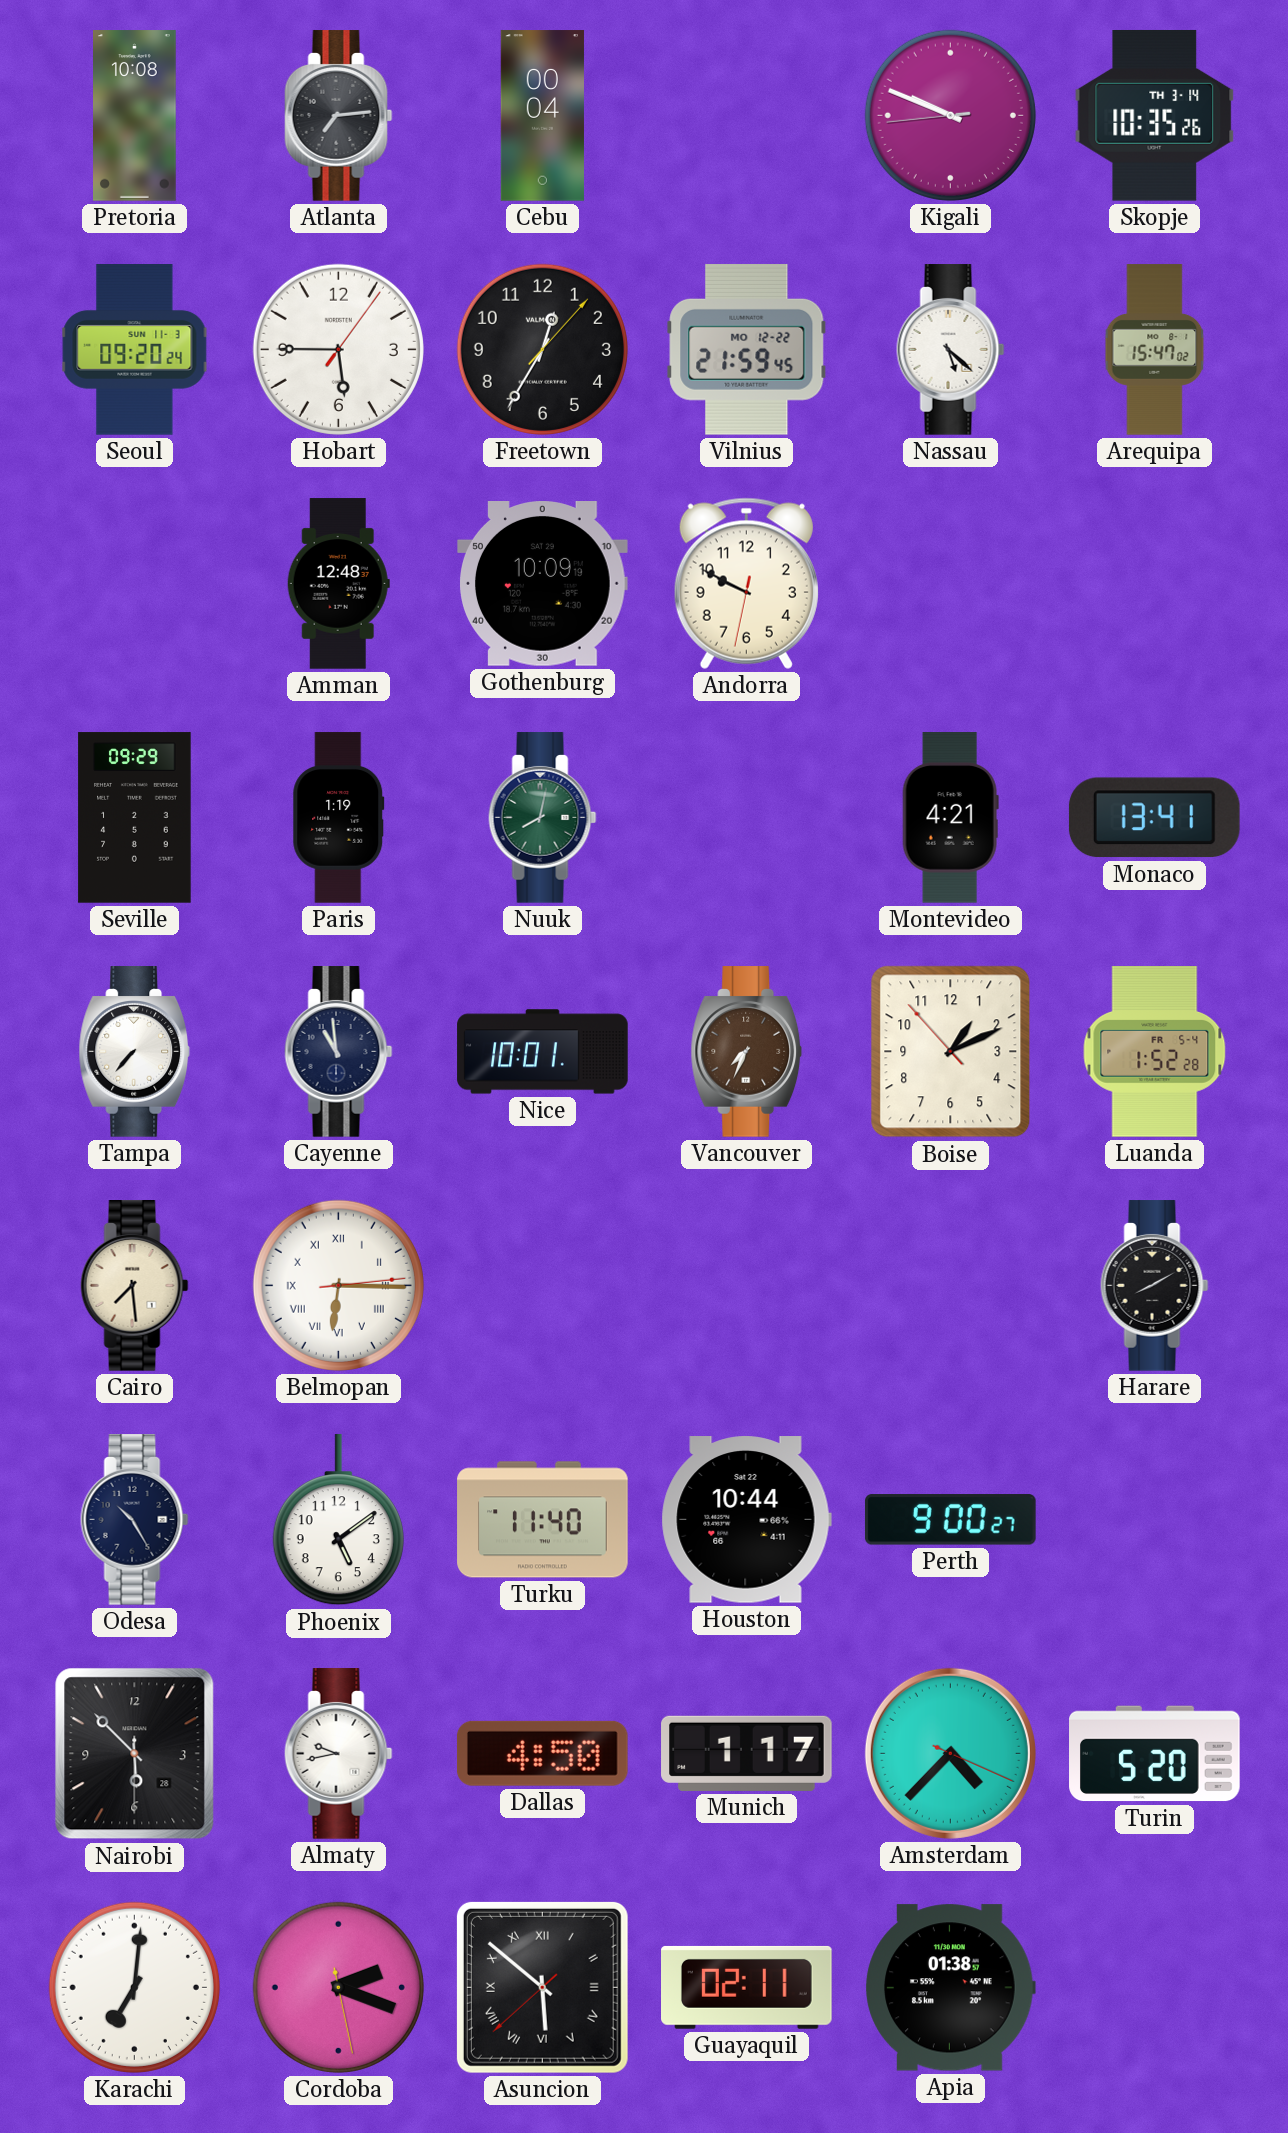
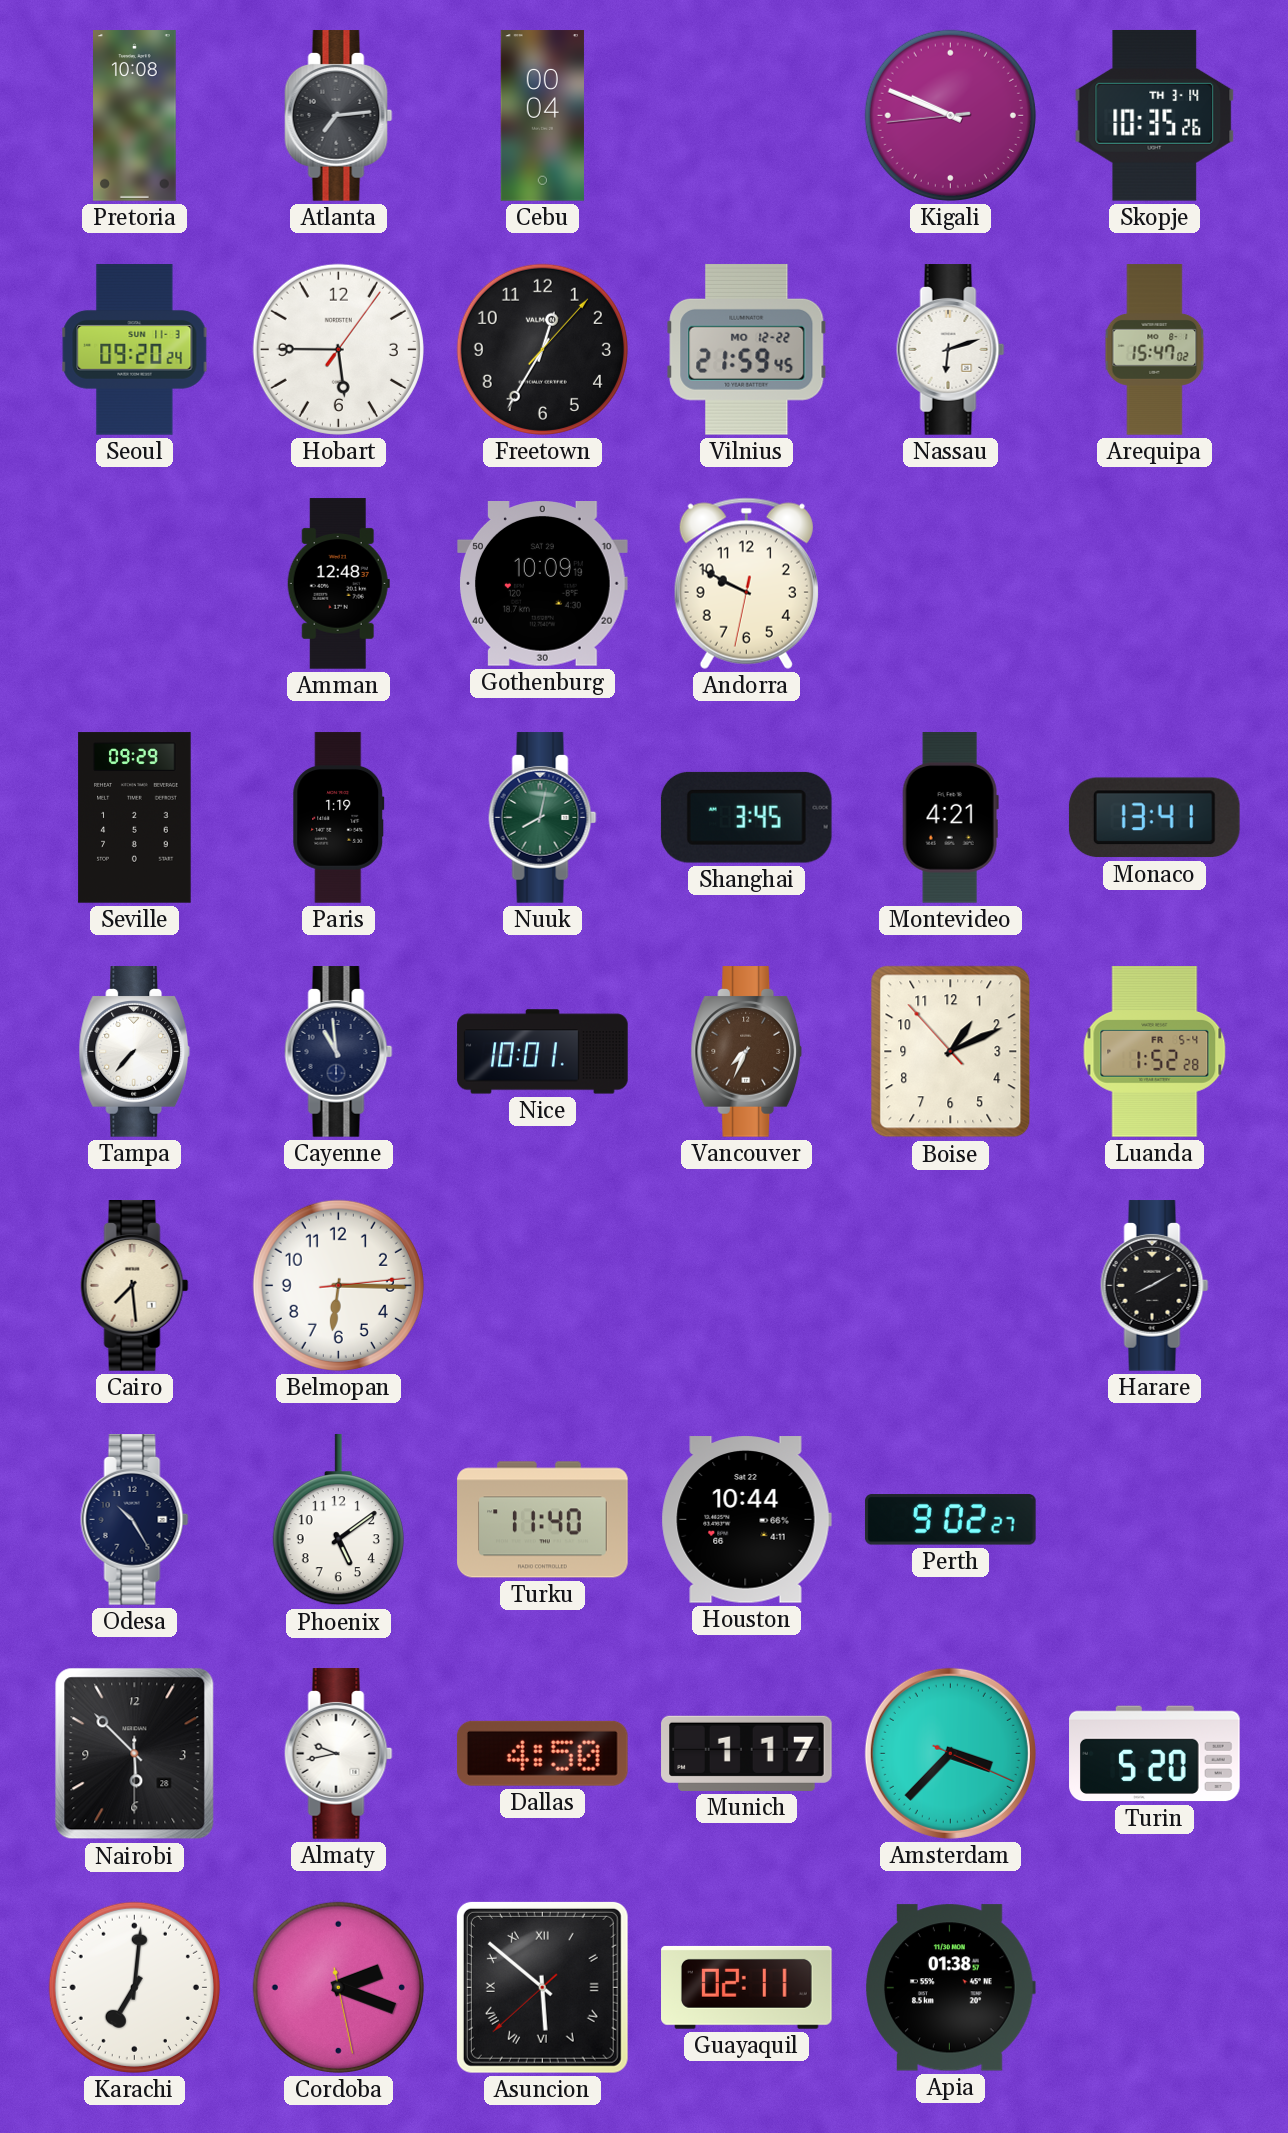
Nassau: 5:22 -> 6:12 (951, 350)
Shanghai: none -> 3:45 (746, 817)
Belmopan numerals: Roman -> Arabic (338, 1285)
Perth: 9:00 -> 9:02 (951, 1520)
Amsterdam: 4:37 -> 3:37 (950, 1753)
